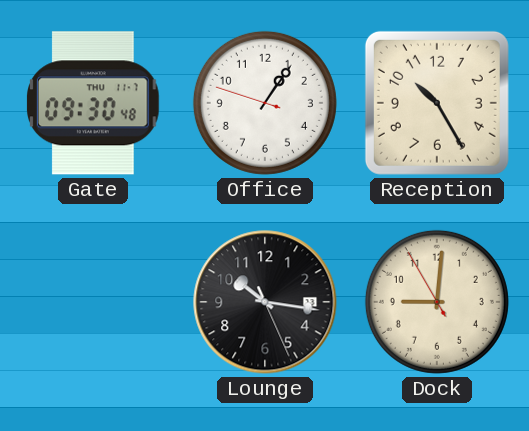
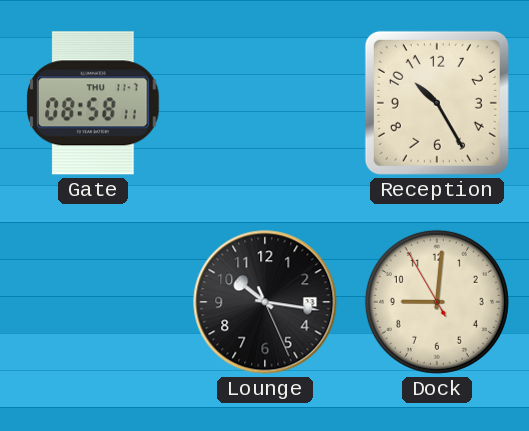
Gate: 09:30 -> 08:58 (94, 103)
Office: 1:05 -> none (265, 103)
